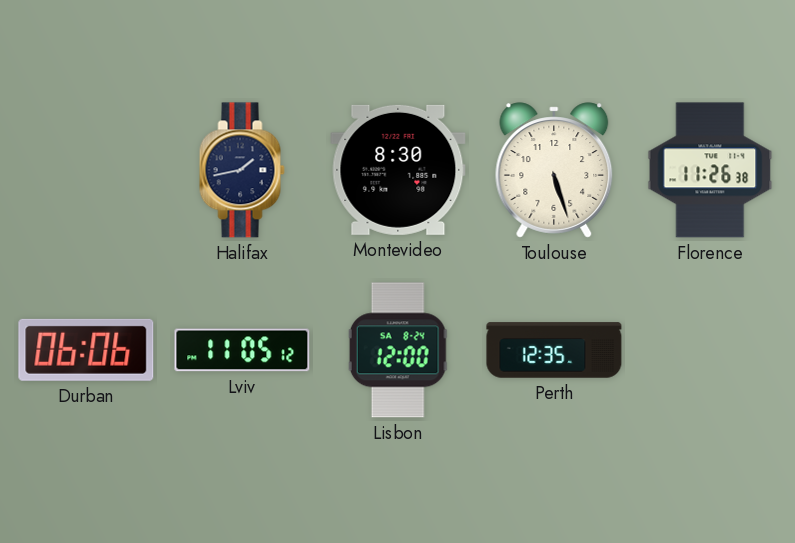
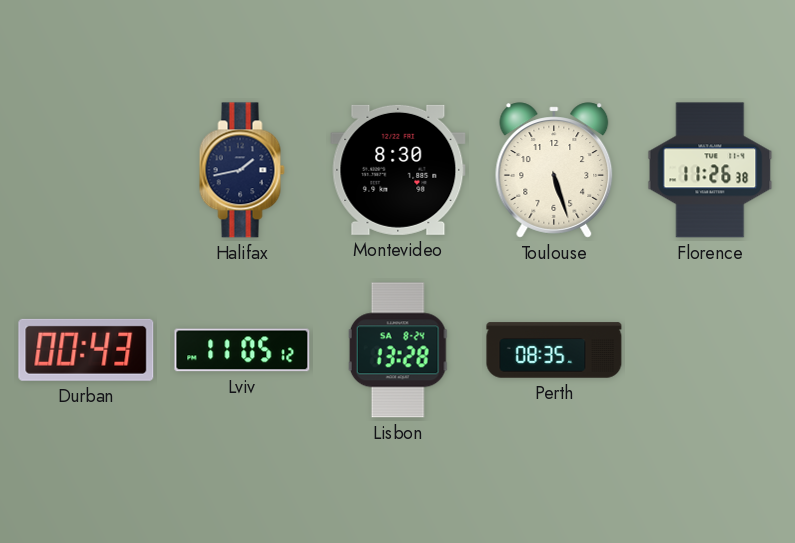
Durban: 06:06 -> 00:43 (86, 350)
Lisbon: 12:00 -> 13:28 (398, 350)
Perth: 12:35 -> 08:35 (554, 350)
